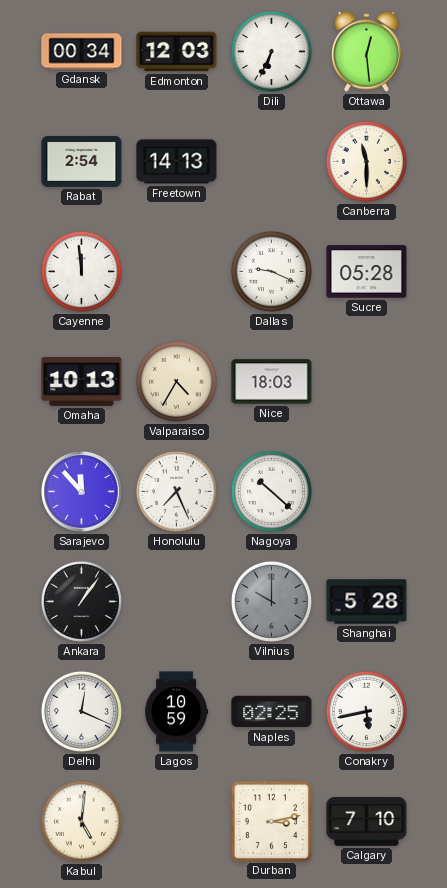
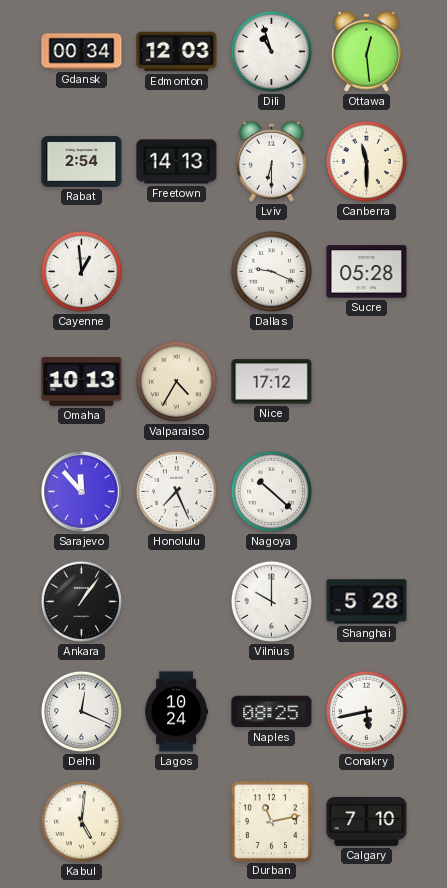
Dili: 6:34 -> 10:57 (271, 51)
Lviv: none -> 6:30 (271, 161)
Cayenne: 11:59 -> 12:59 (81, 271)
Nice: 18:03 -> 17:12 (272, 382)
Vilnius dial: grey -> white (271, 601)
Lagos: 10:59 -> 10:24 (177, 712)
Naples: 02:25 -> 08:25 (272, 712)
Durban: 3:13 -> 11:13 (271, 821)
